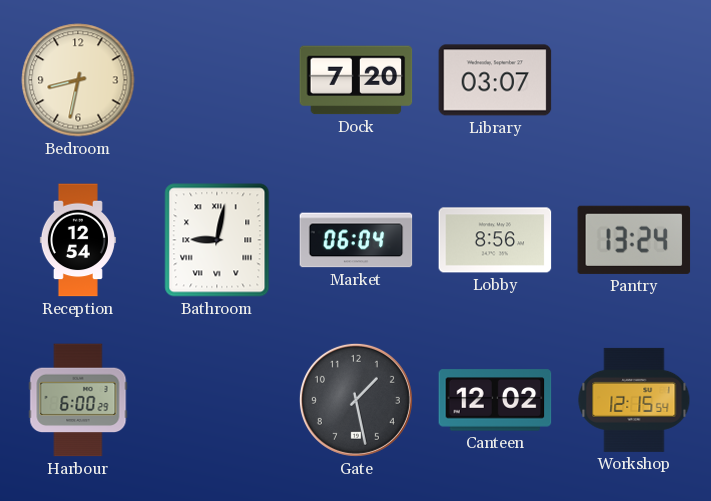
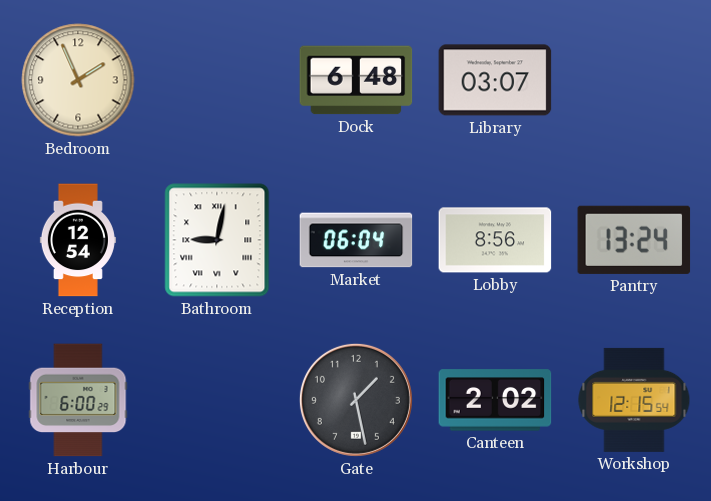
Bedroom: 8:32 -> 1:56 (78, 80)
Dock: 7:20 -> 6:48 (356, 80)
Canteen: 12:02 -> 2:02 (495, 400)
